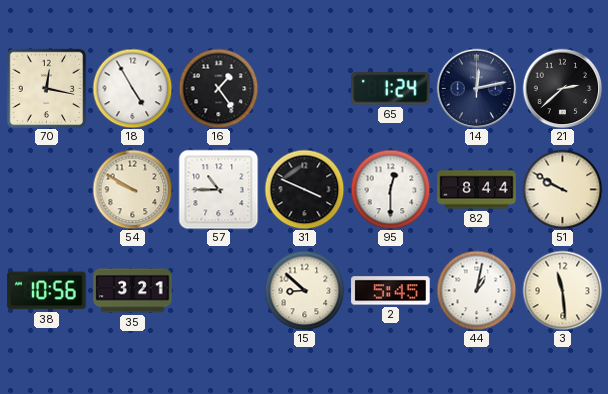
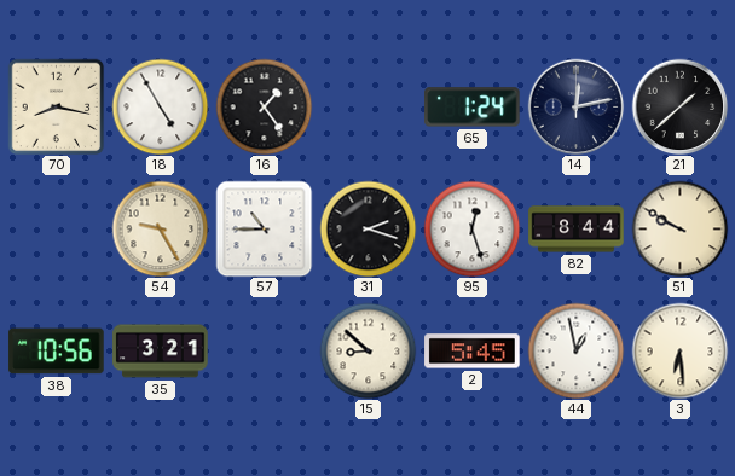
70: 12:17 -> 8:17 (56, 106)
21: 2:38 -> 1:38 (679, 106)
54: 9:50 -> 9:25 (160, 228)
31: 3:49 -> 2:18 (367, 228)
95: 12:30 -> 12:27 (471, 228)
44: 1:02 -> 12:58 (575, 350)
3: 11:29 -> 6:29 (679, 350)
